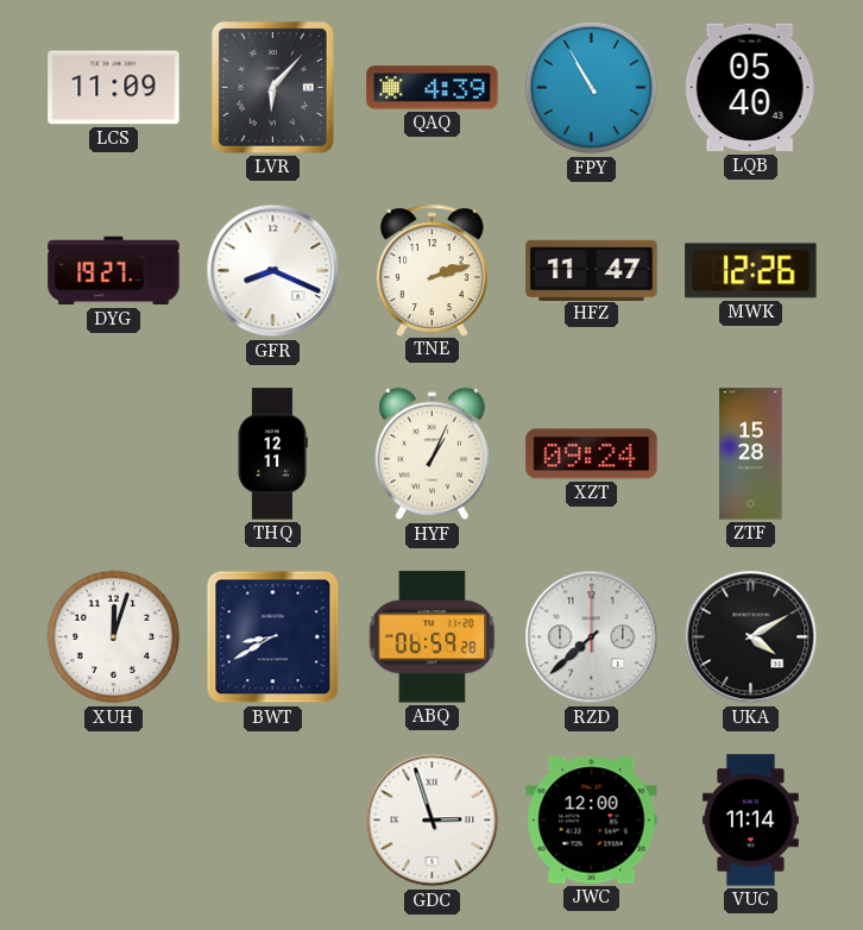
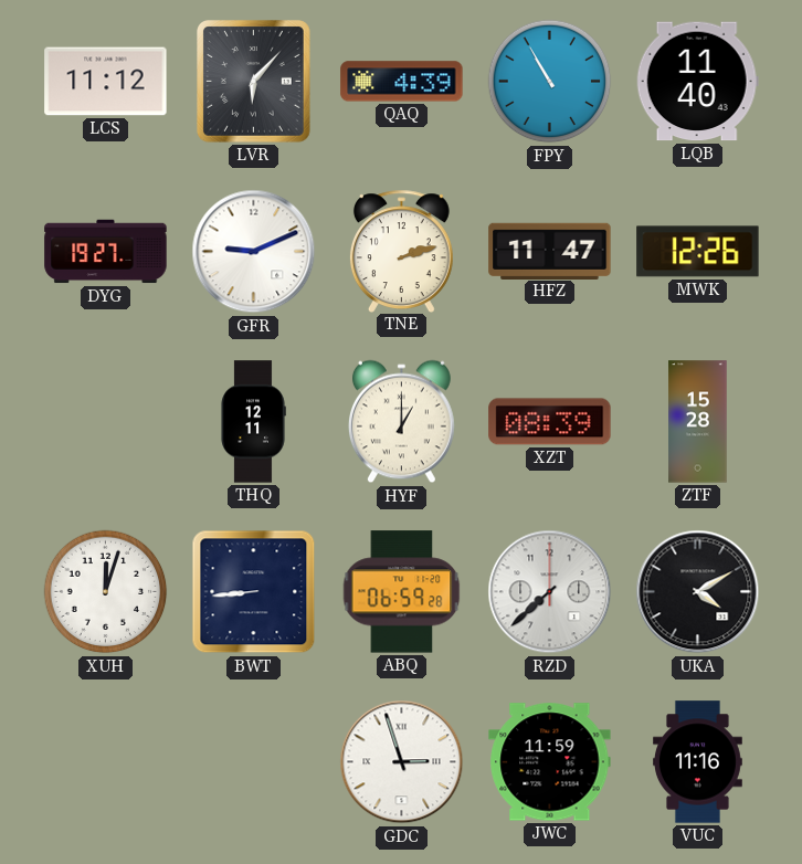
LCS: 11:09 -> 11:12 (106, 82)
LQB: 05:40 -> 11:40 (697, 82)
GFR: 8:19 -> 9:11 (254, 252)
HYF: 1:04 -> 1:00 (401, 422)
XZT: 09:24 -> 08:39 (550, 422)
BWT: 8:40 -> 8:44 (254, 592)
JWC: 12:00 -> 11:59 (550, 762)
VUC: 11:14 -> 11:16 (698, 762)
